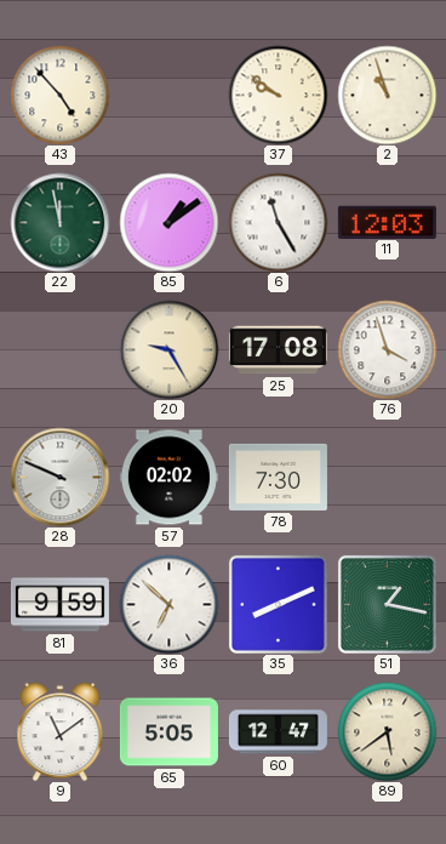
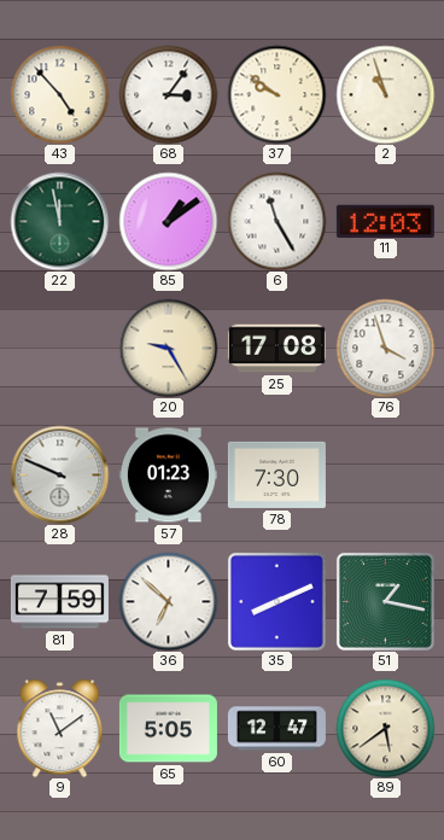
68: none -> 3:06 (168, 94)
57: 02:02 -> 01:23 (168, 476)
81: 9:59 -> 7:59 (59, 602)
